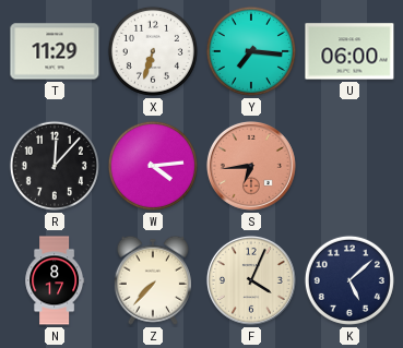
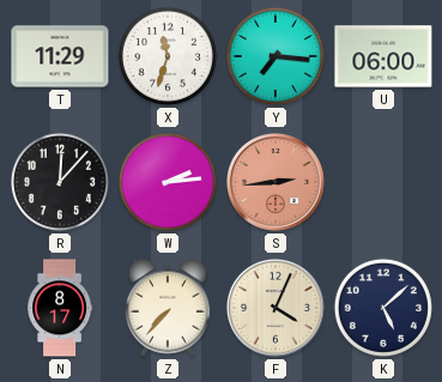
X: 6:33 -> 11:33 (168, 56)
W: 4:14 -> 2:14 (168, 182)
S: 6:44 -> 2:44 (276, 182)
